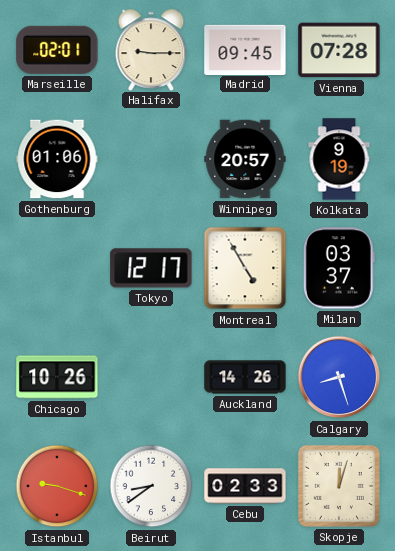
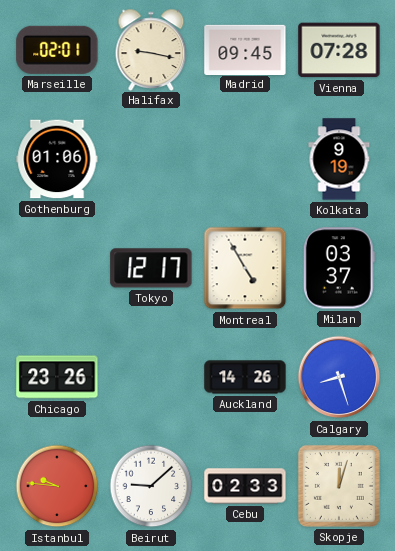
Halifax: 9:15 -> 9:17 (151, 49)
Winnipeg: 20:57 -> none (245, 159)
Chicago: 10:26 -> 23:26 (57, 377)
Istanbul: 9:18 -> 9:46 (57, 486)
Beirut: 8:39 -> 9:08 (151, 486)
